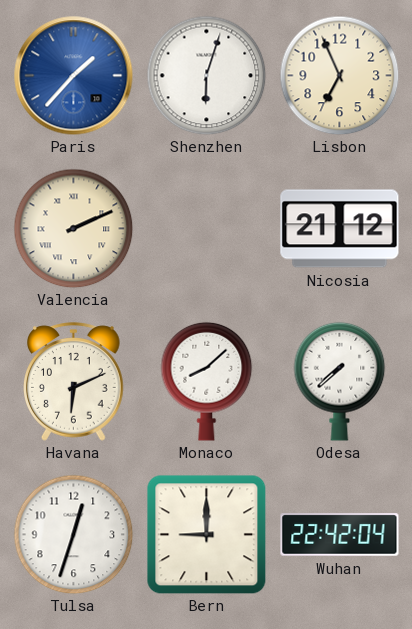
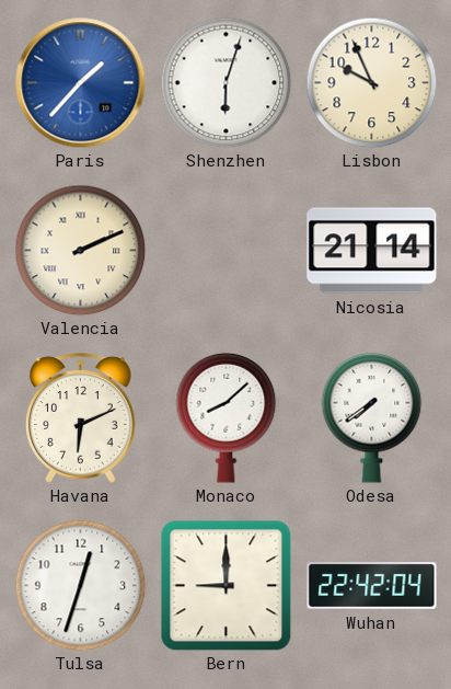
Lisbon: 6:56 -> 9:56 (371, 82)
Nicosia: 21:12 -> 21:14 (372, 251)
Odesa: 7:38 -> 7:39 (372, 417)
